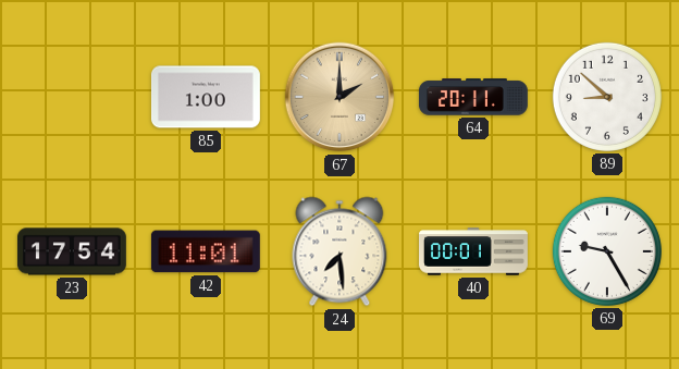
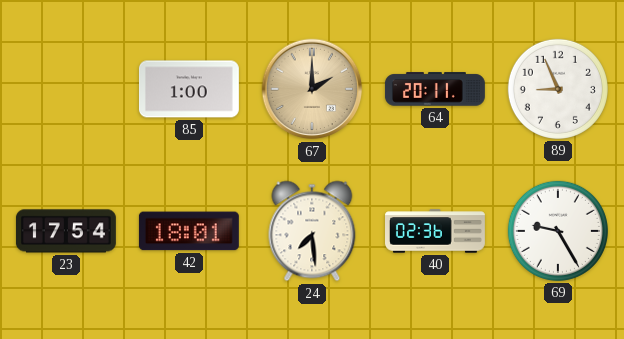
89: 8:52 -> 8:56 (558, 89)
42: 11:01 -> 18:01 (189, 231)
40: 00:01 -> 02:36 (436, 231)
